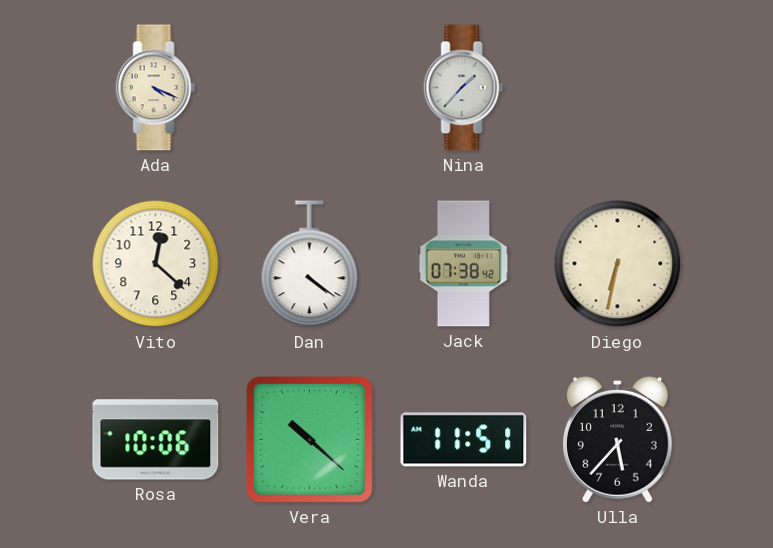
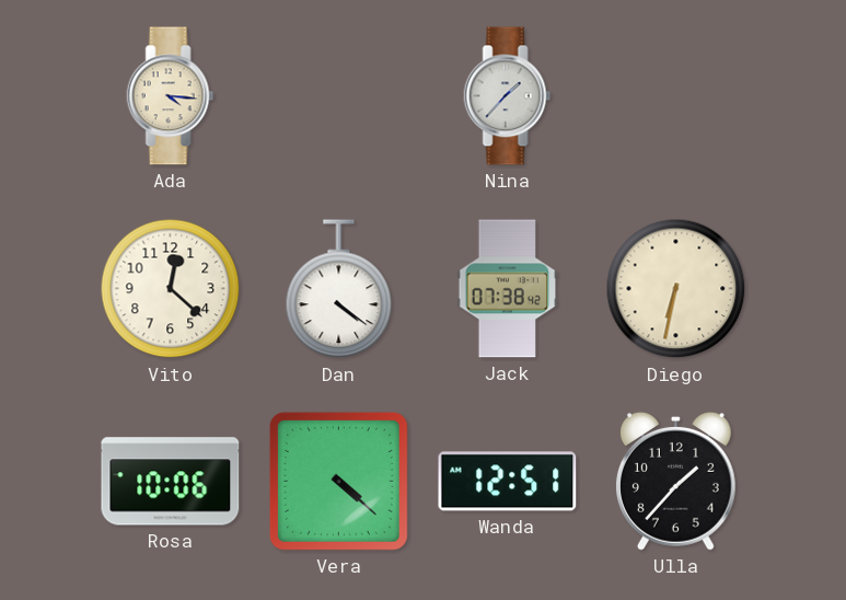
Ada: 4:19 -> 4:16 (171, 96)
Vera: 10:22 -> 4:22 (338, 481)
Wanda: 11:51 -> 12:51 (508, 482)
Ulla: 5:37 -> 1:37 (675, 482)
